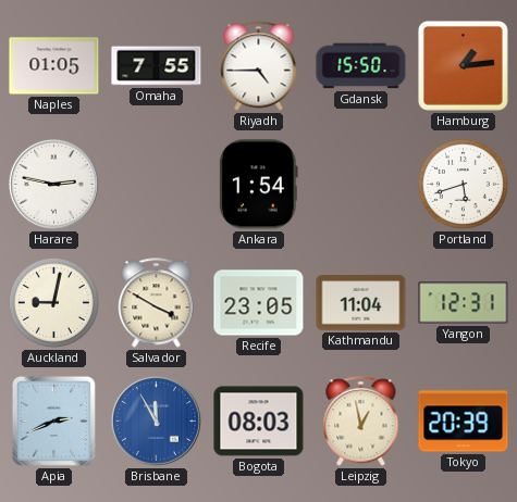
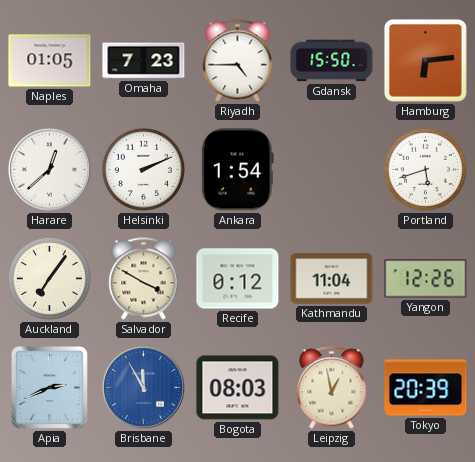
Omaha: 7:55 -> 7:23 (144, 61)
Hamburg: 1:14 -> 6:14 (426, 61)
Harare: 2:47 -> 12:38 (49, 169)
Helsinki: none -> 2:11 (143, 169)
Auckland: 9:02 -> 7:06 (49, 278)
Recife: 23:05 -> 0:12 (238, 279)
Yangon: 12:31 -> 12:26 (426, 279)
